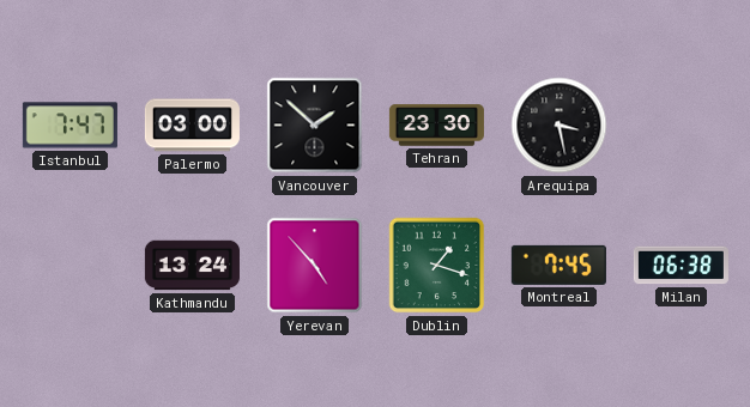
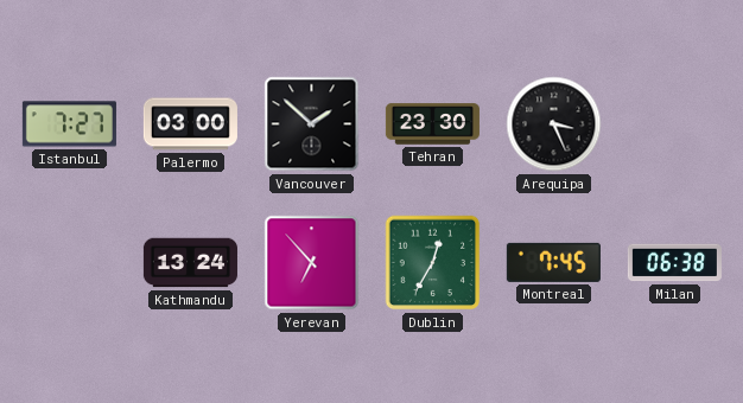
Istanbul: 7:47 -> 7:27 (69, 124)
Arequipa: 3:28 -> 3:26 (554, 124)
Yerevan: 4:53 -> 6:53 (312, 263)
Dublin: 1:18 -> 12:35 (433, 263)
